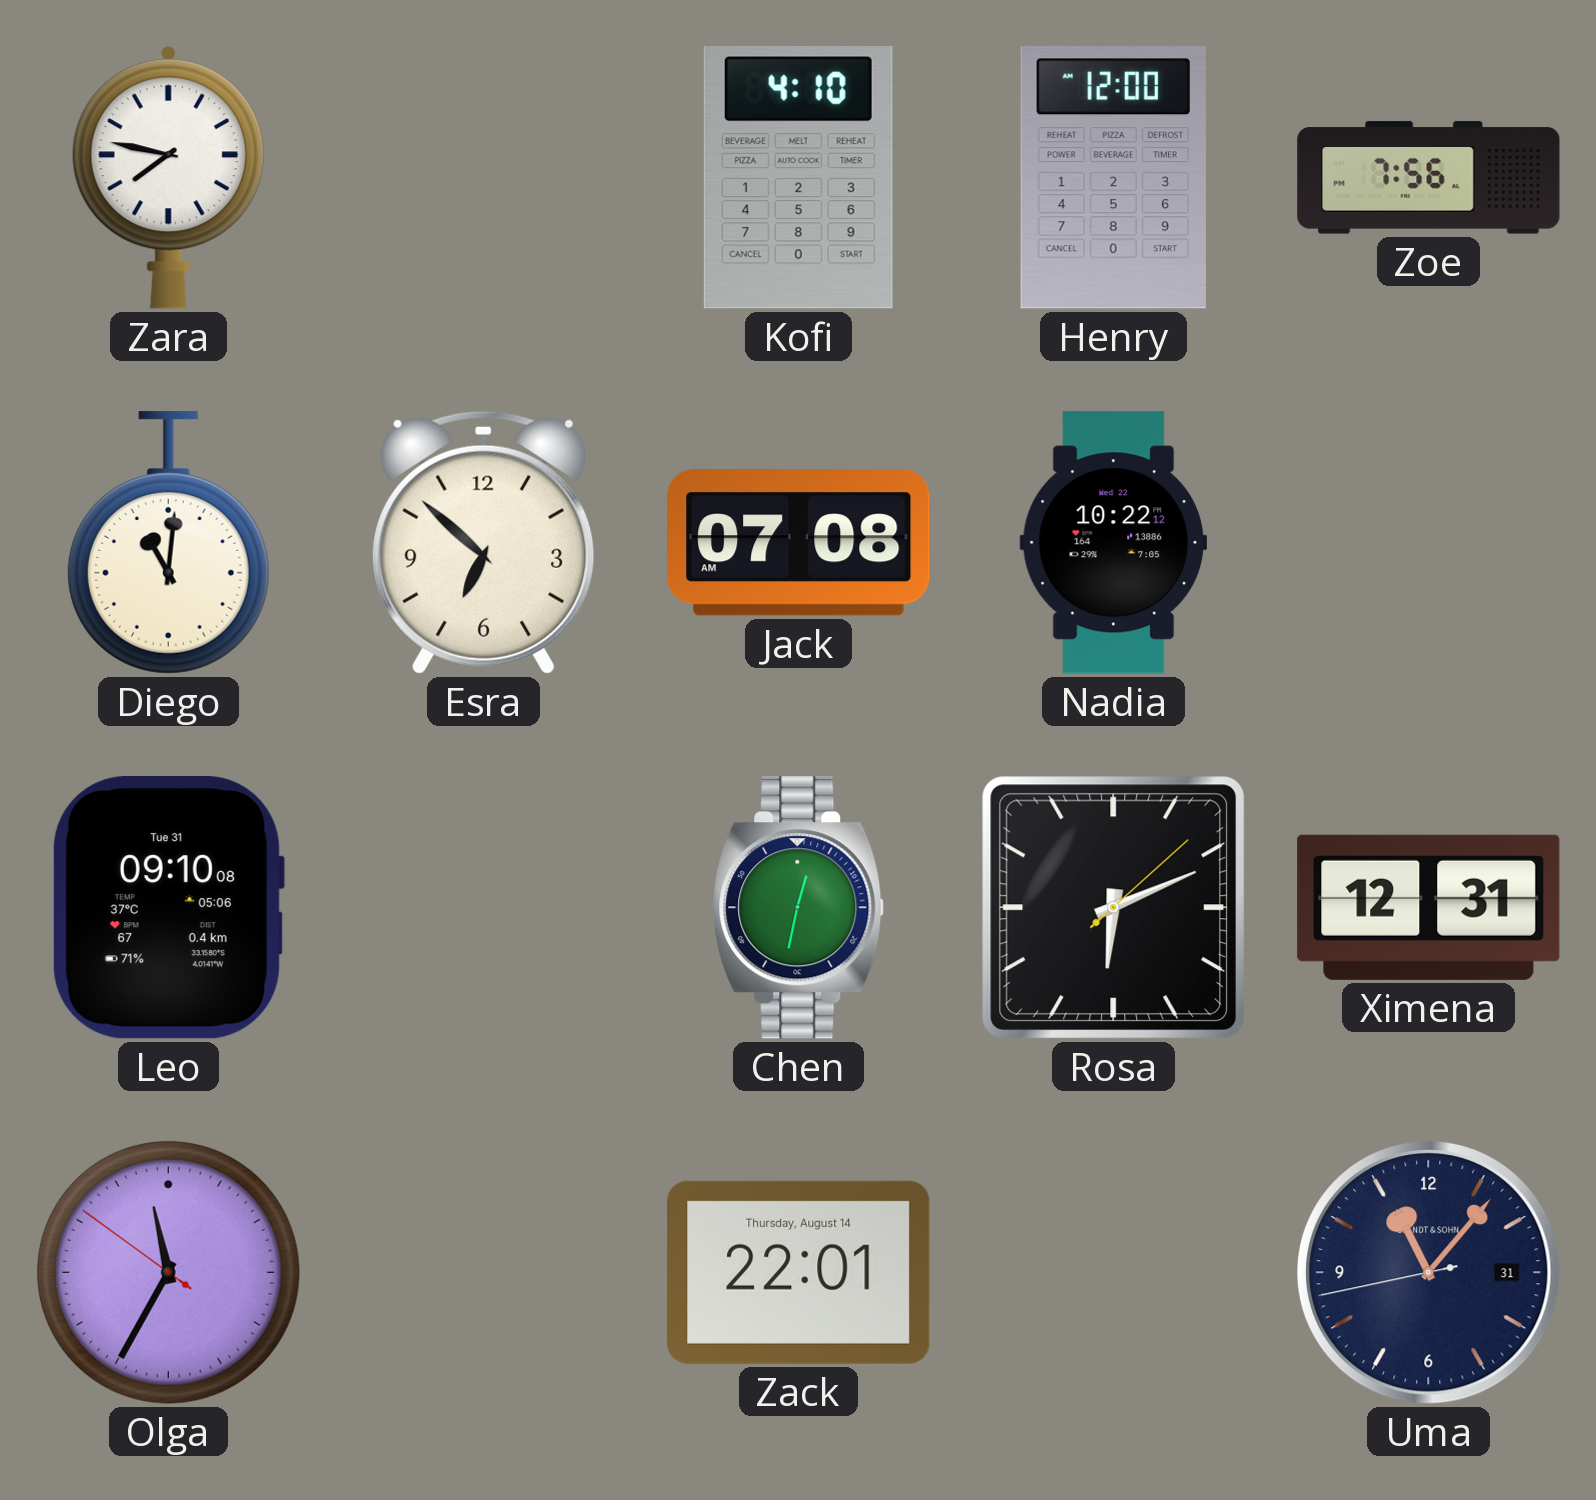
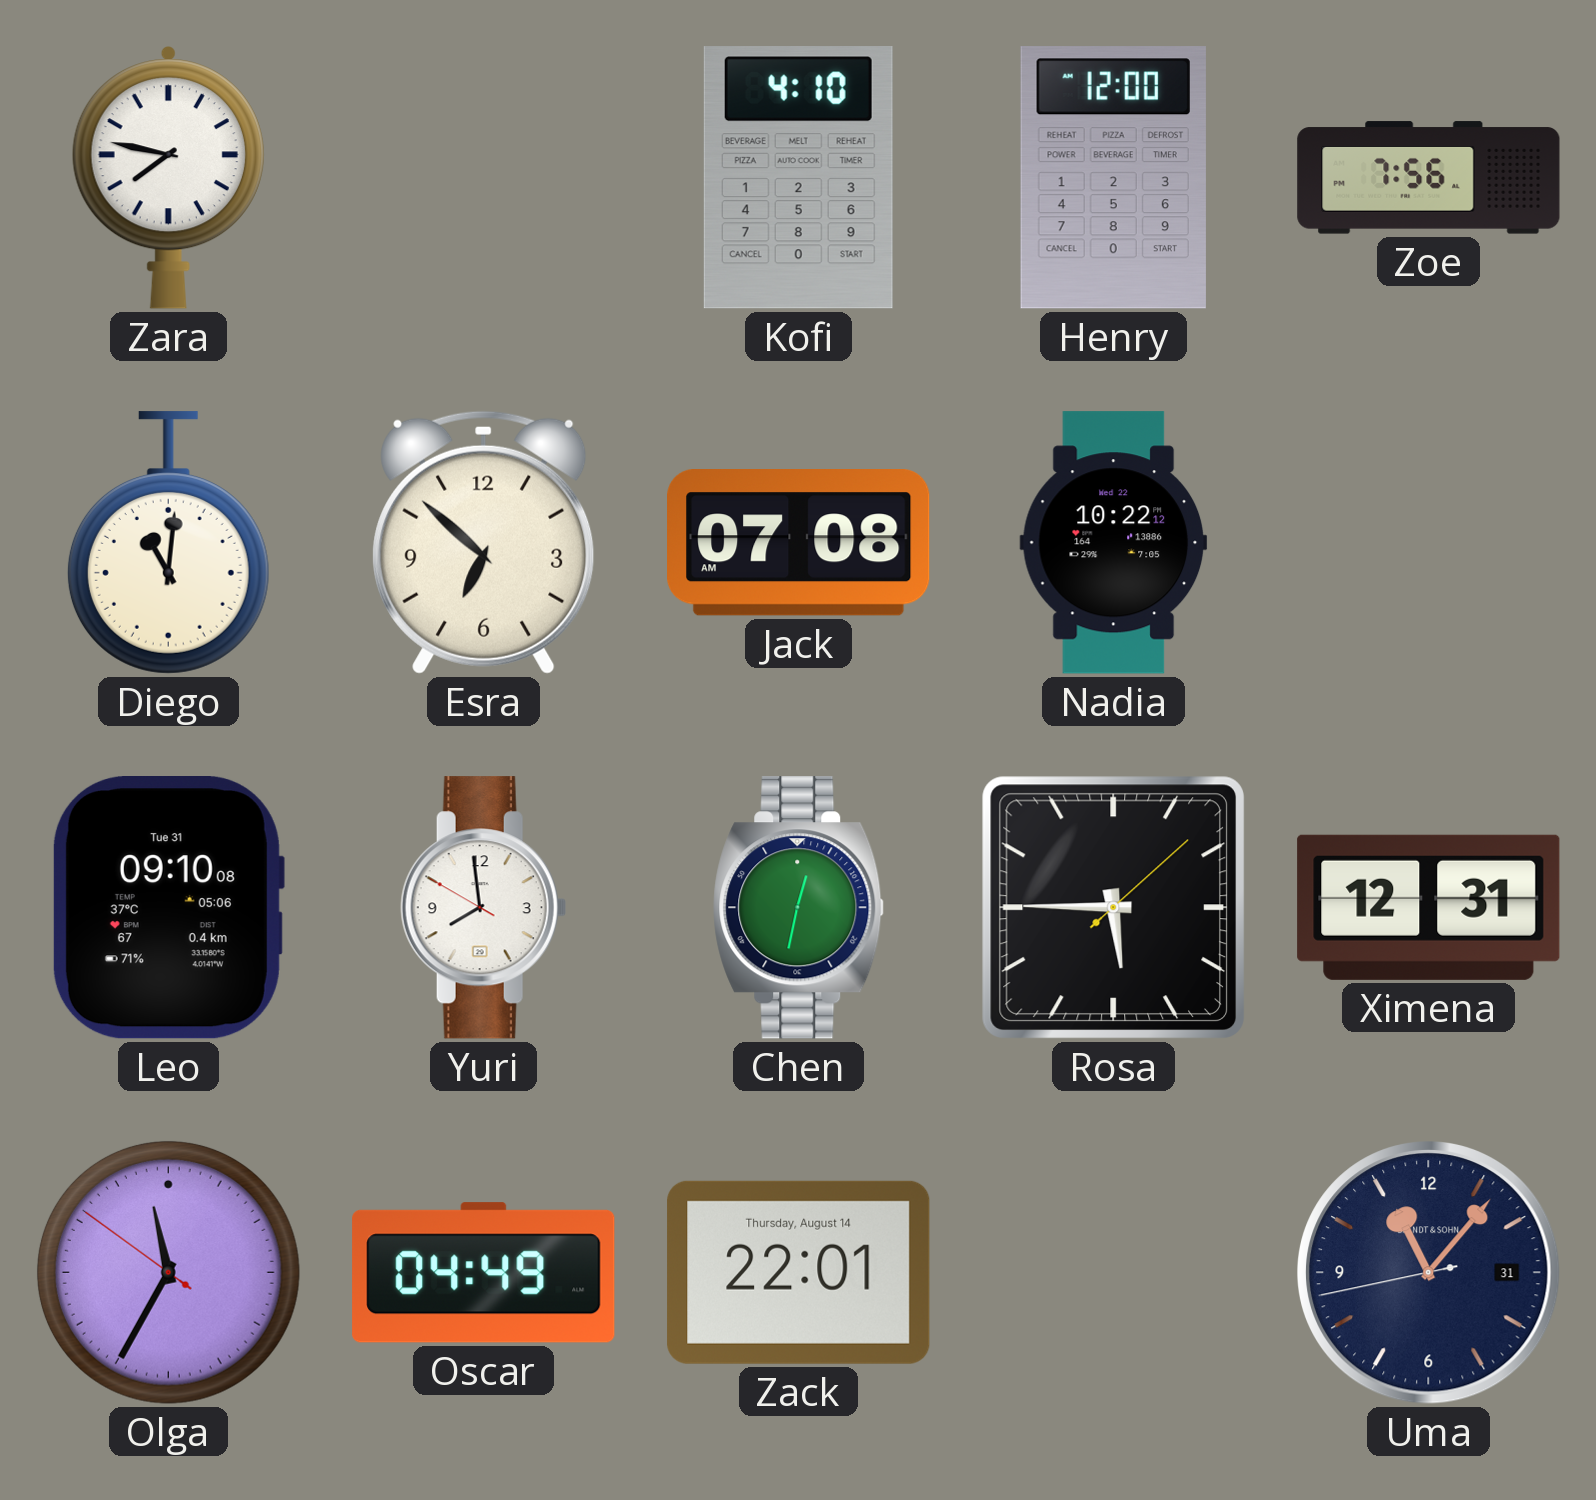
Yuri: none -> 7:58 (483, 908)
Rosa: 6:11 -> 5:45 (1113, 907)
Oscar: none -> 04:49 (484, 1273)
